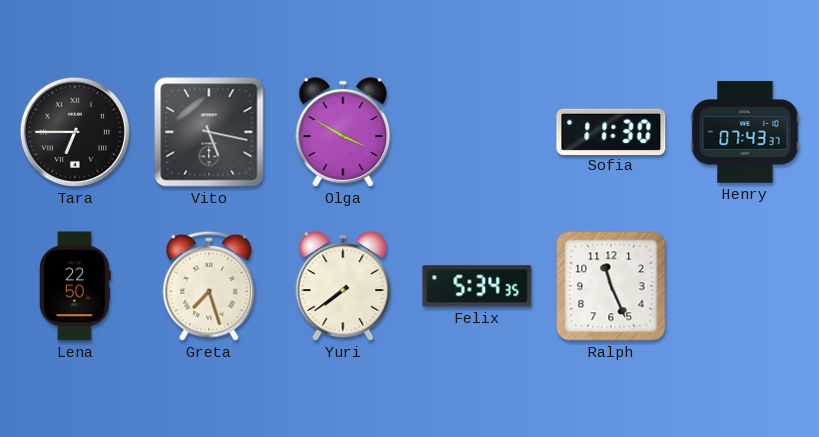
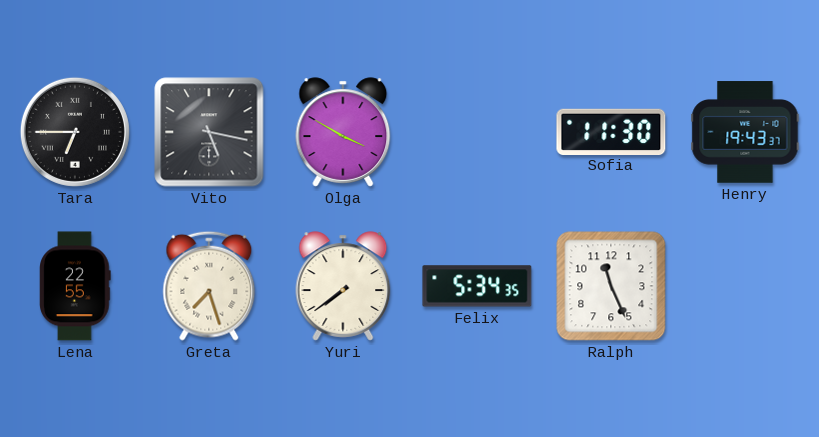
Henry: 07:43 -> 19:43 (745, 132)
Lena: 22:50 -> 22:55 (75, 286)
